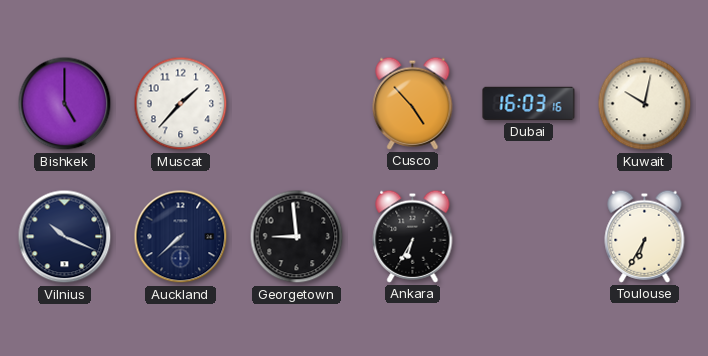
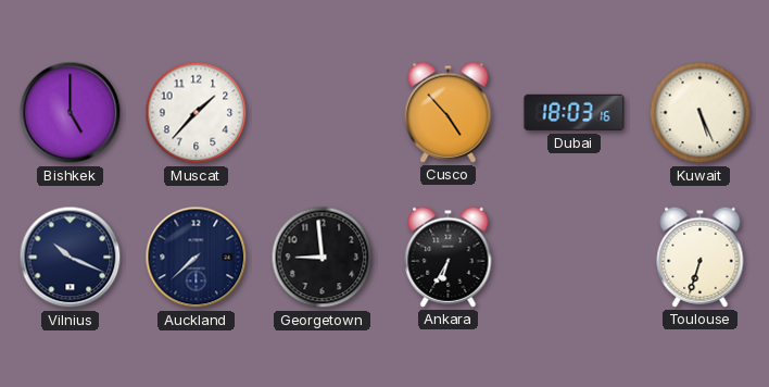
Dubai: 16:03 -> 18:03 (575, 113)
Kuwait: 10:02 -> 5:26 (701, 113)
Toulouse: 6:35 -> 6:33 (701, 257)
